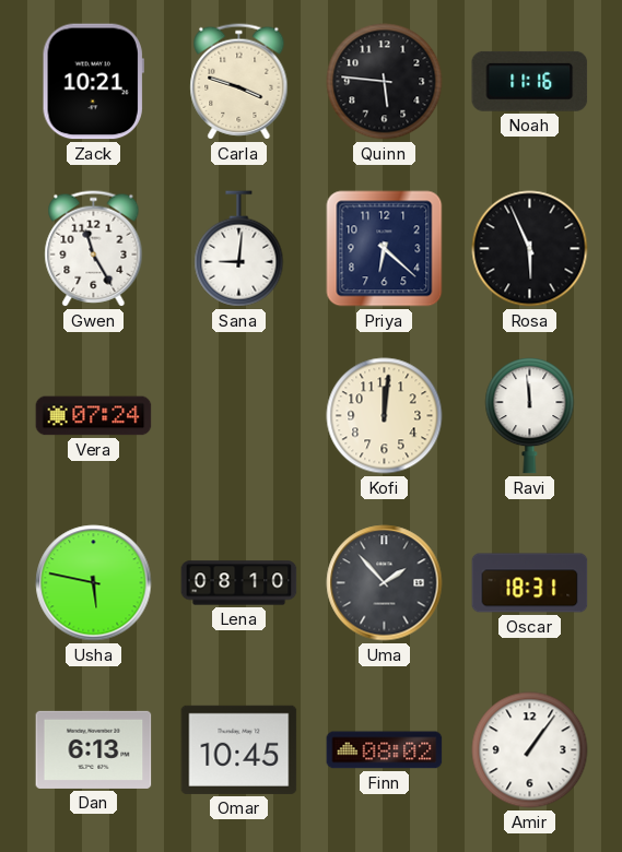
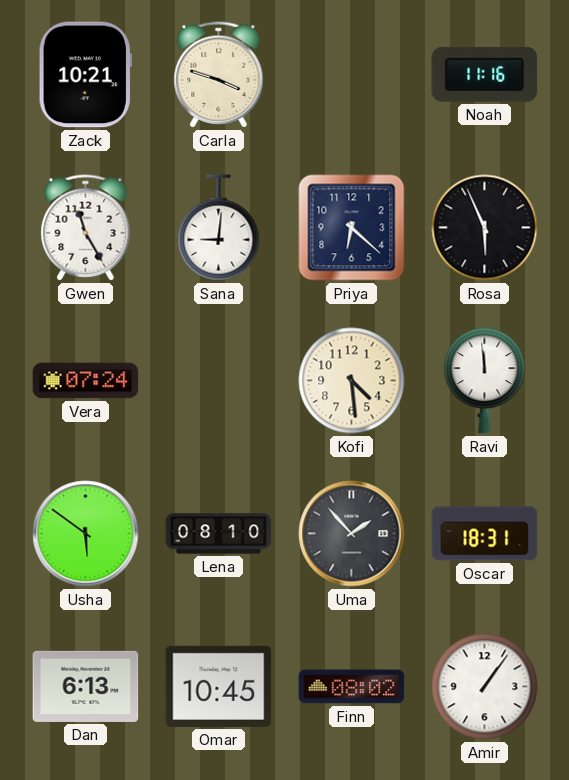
Quinn: 5:46 -> none (385, 82)
Kofi: 12:01 -> 4:29 (352, 381)
Usha: 5:47 -> 5:51 (86, 534)
